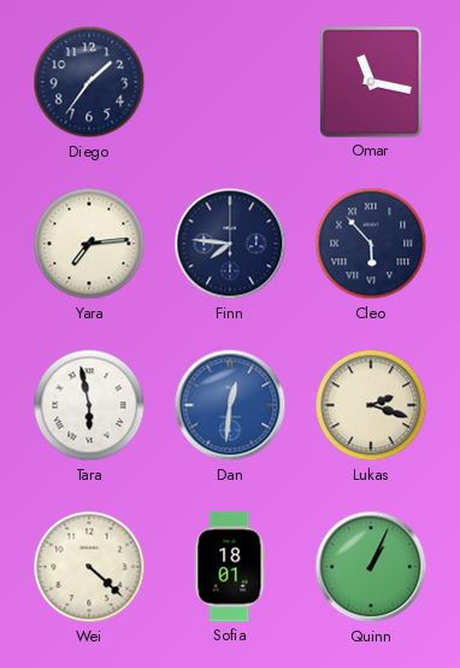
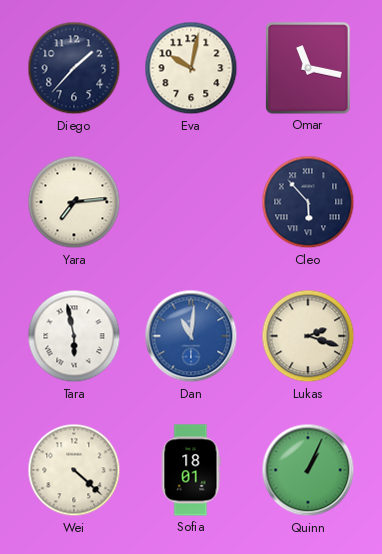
Diego: 1:36 -> 1:37 (74, 68)
Eva: none -> 10:02 (191, 68)
Finn: 7:46 -> none (230, 244)
Dan: 12:31 -> 11:01 (191, 336)
